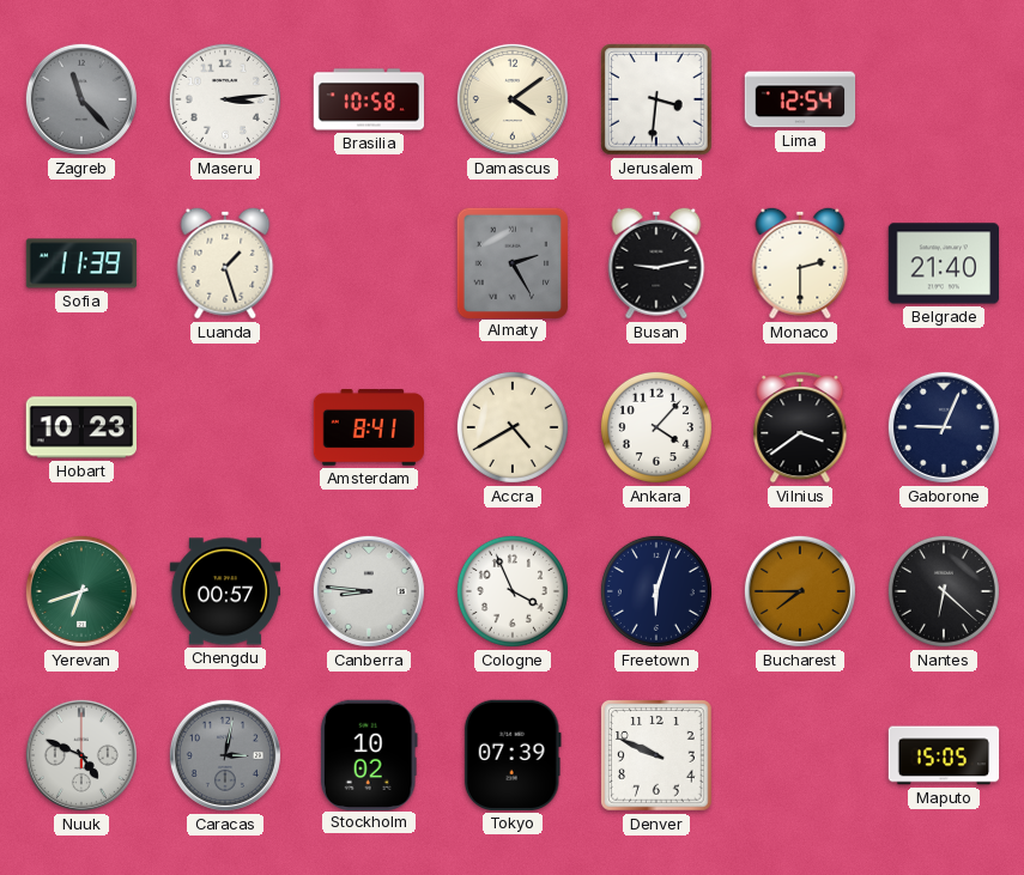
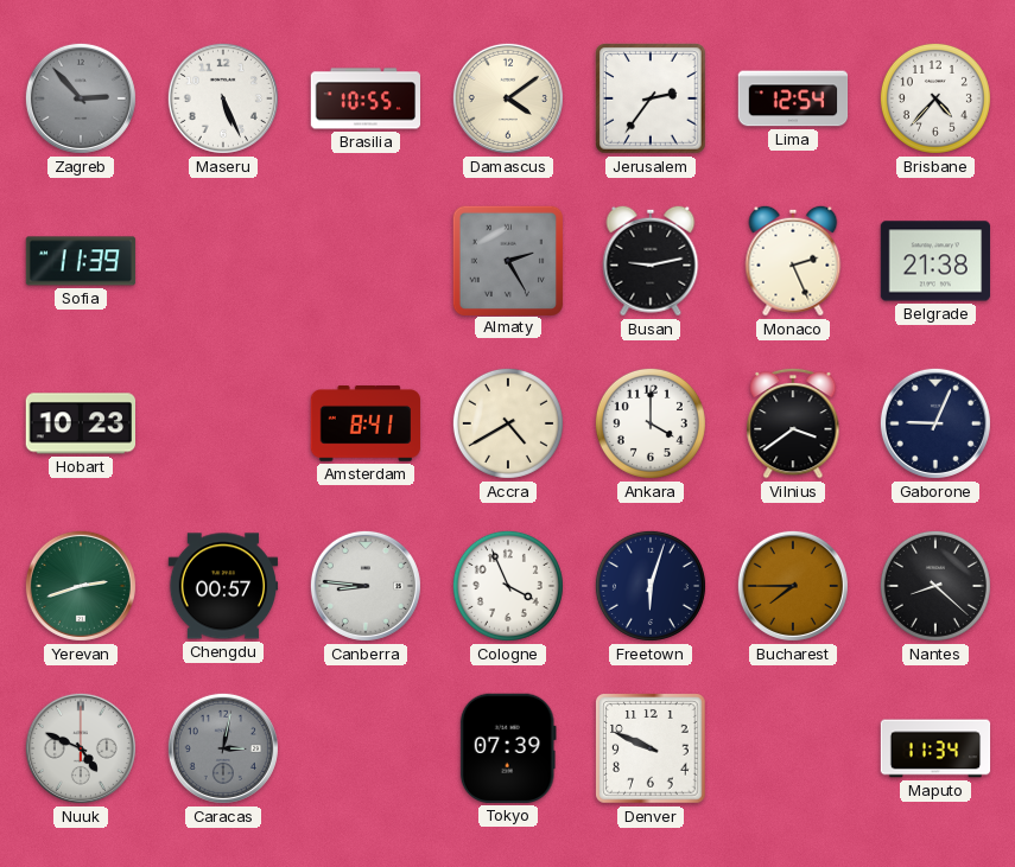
Zagreb: 11:23 -> 2:53 (81, 98)
Maseru: 3:14 -> 5:26 (223, 98)
Brasilia: 10:58 -> 10:55 (364, 98)
Jerusalem: 3:31 -> 2:36 (651, 98)
Brisbane: none -> 4:37 (935, 98)
Luanda: 1:27 -> none (225, 263)
Monaco: 2:30 -> 2:26 (793, 261)
Belgrade: 21:40 -> 21:38 (934, 261)
Ankara: 4:07 -> 4:00 (651, 423)
Yerevan: 6:42 -> 2:42 (81, 586)
Nantes: 6:22 -> 8:22 (935, 586)
Stockholm: 10:02 -> none (369, 754)
Maputo: 15:05 -> 11:34 (935, 748)
